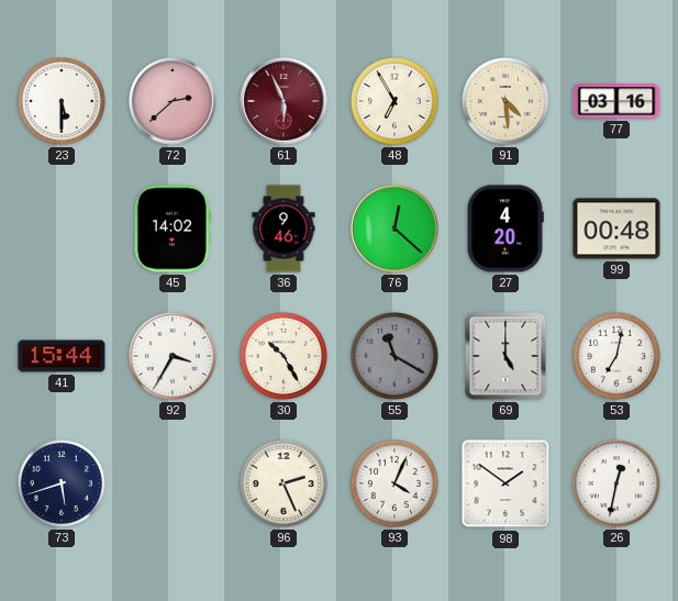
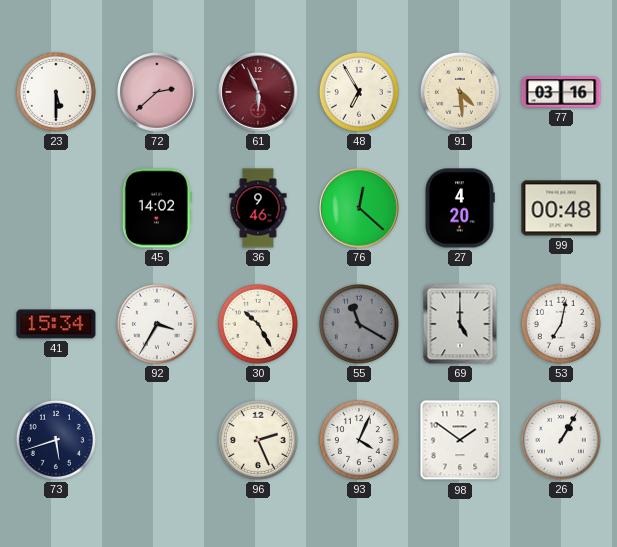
41: 15:44 -> 15:34 (56, 324)
26: 12:32 -> 1:05 (561, 440)
